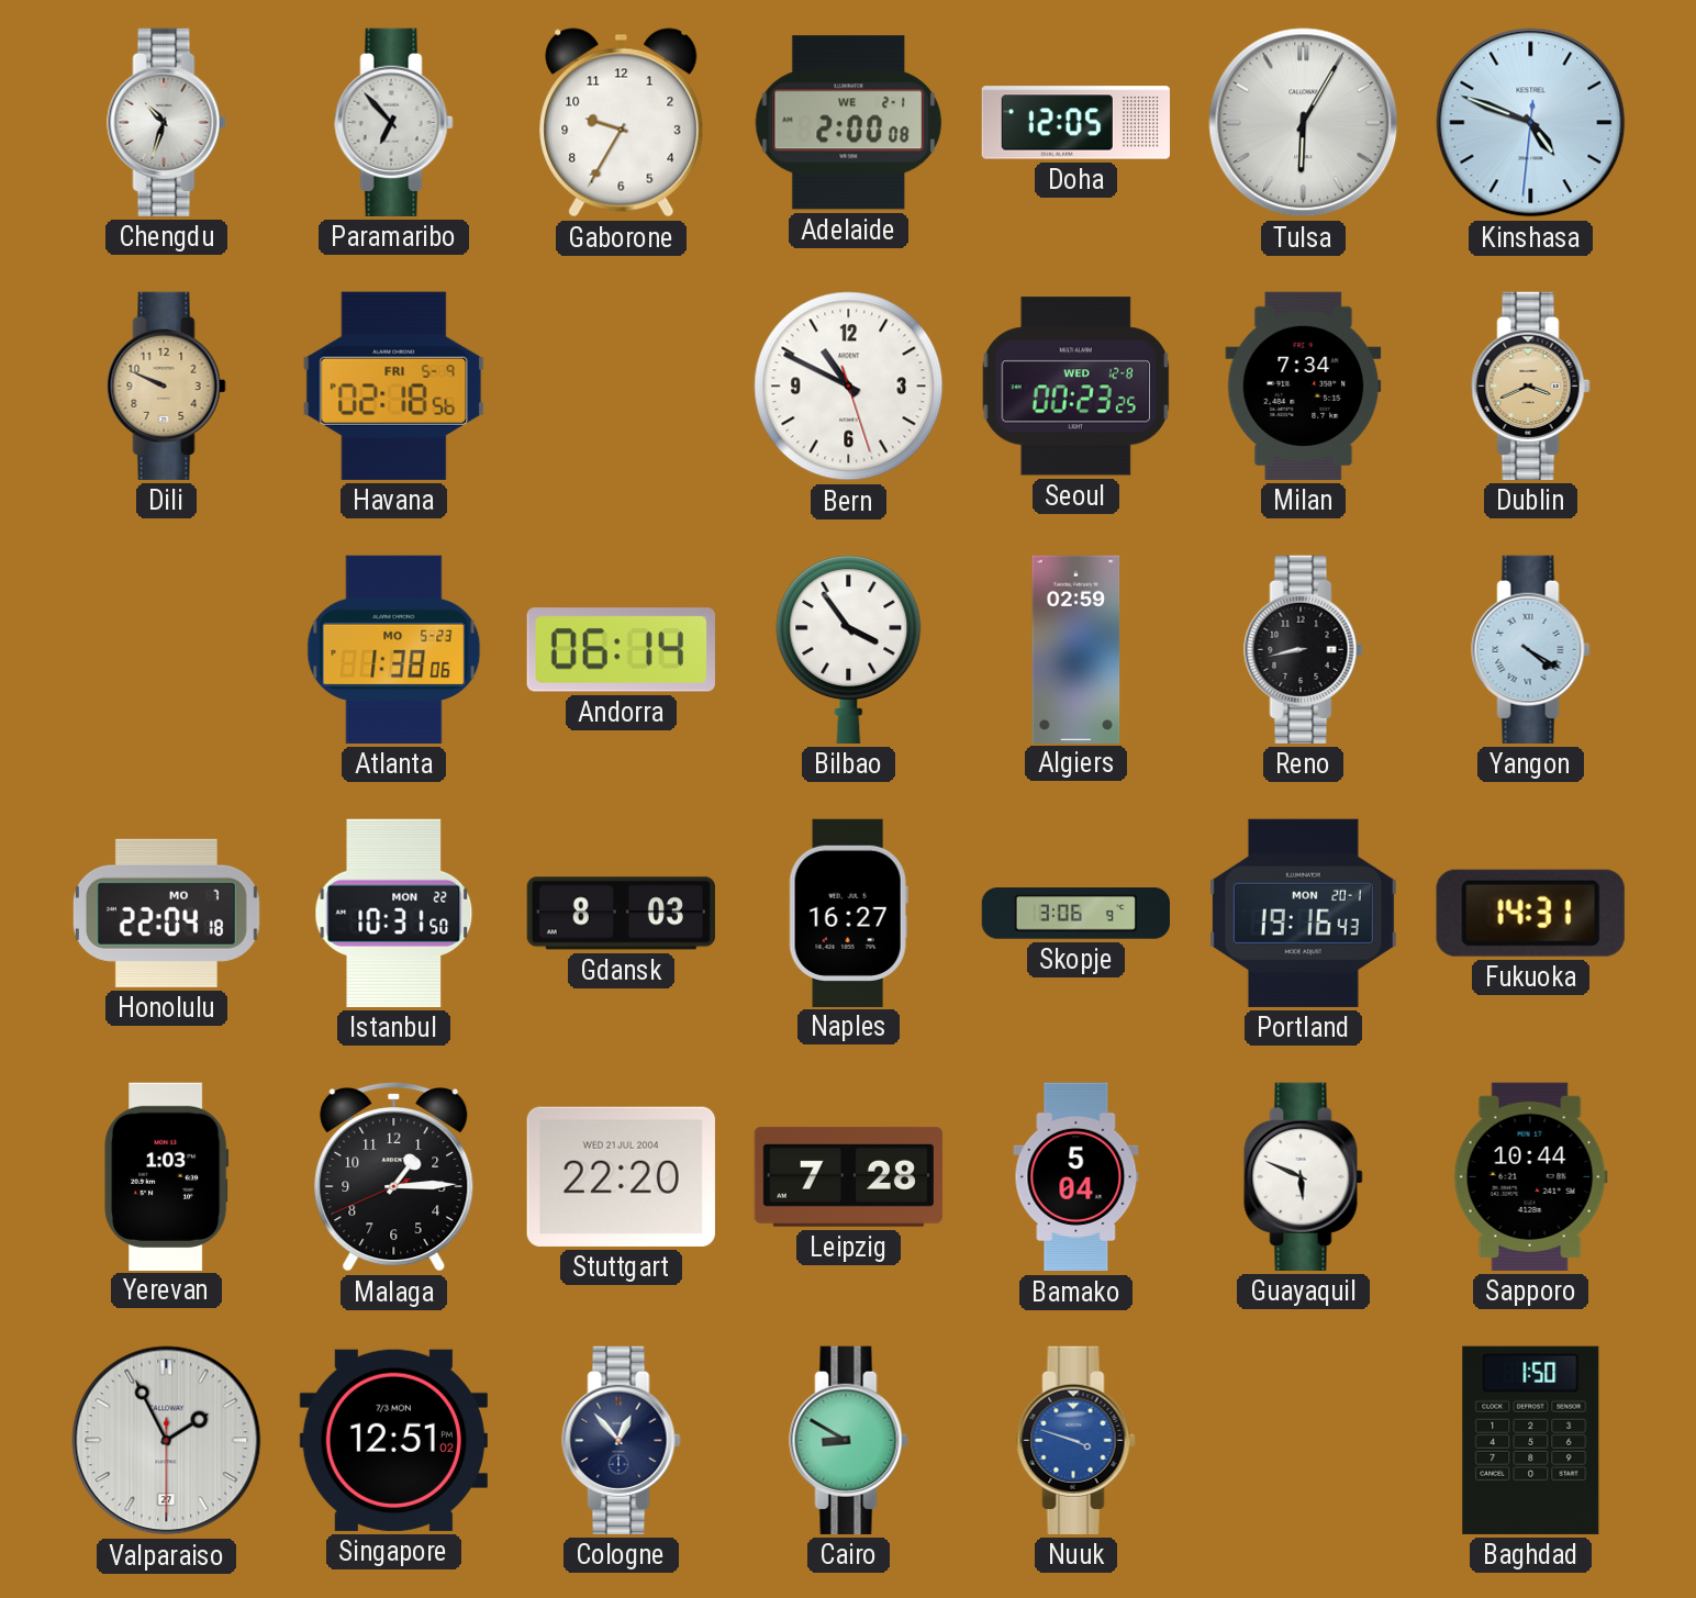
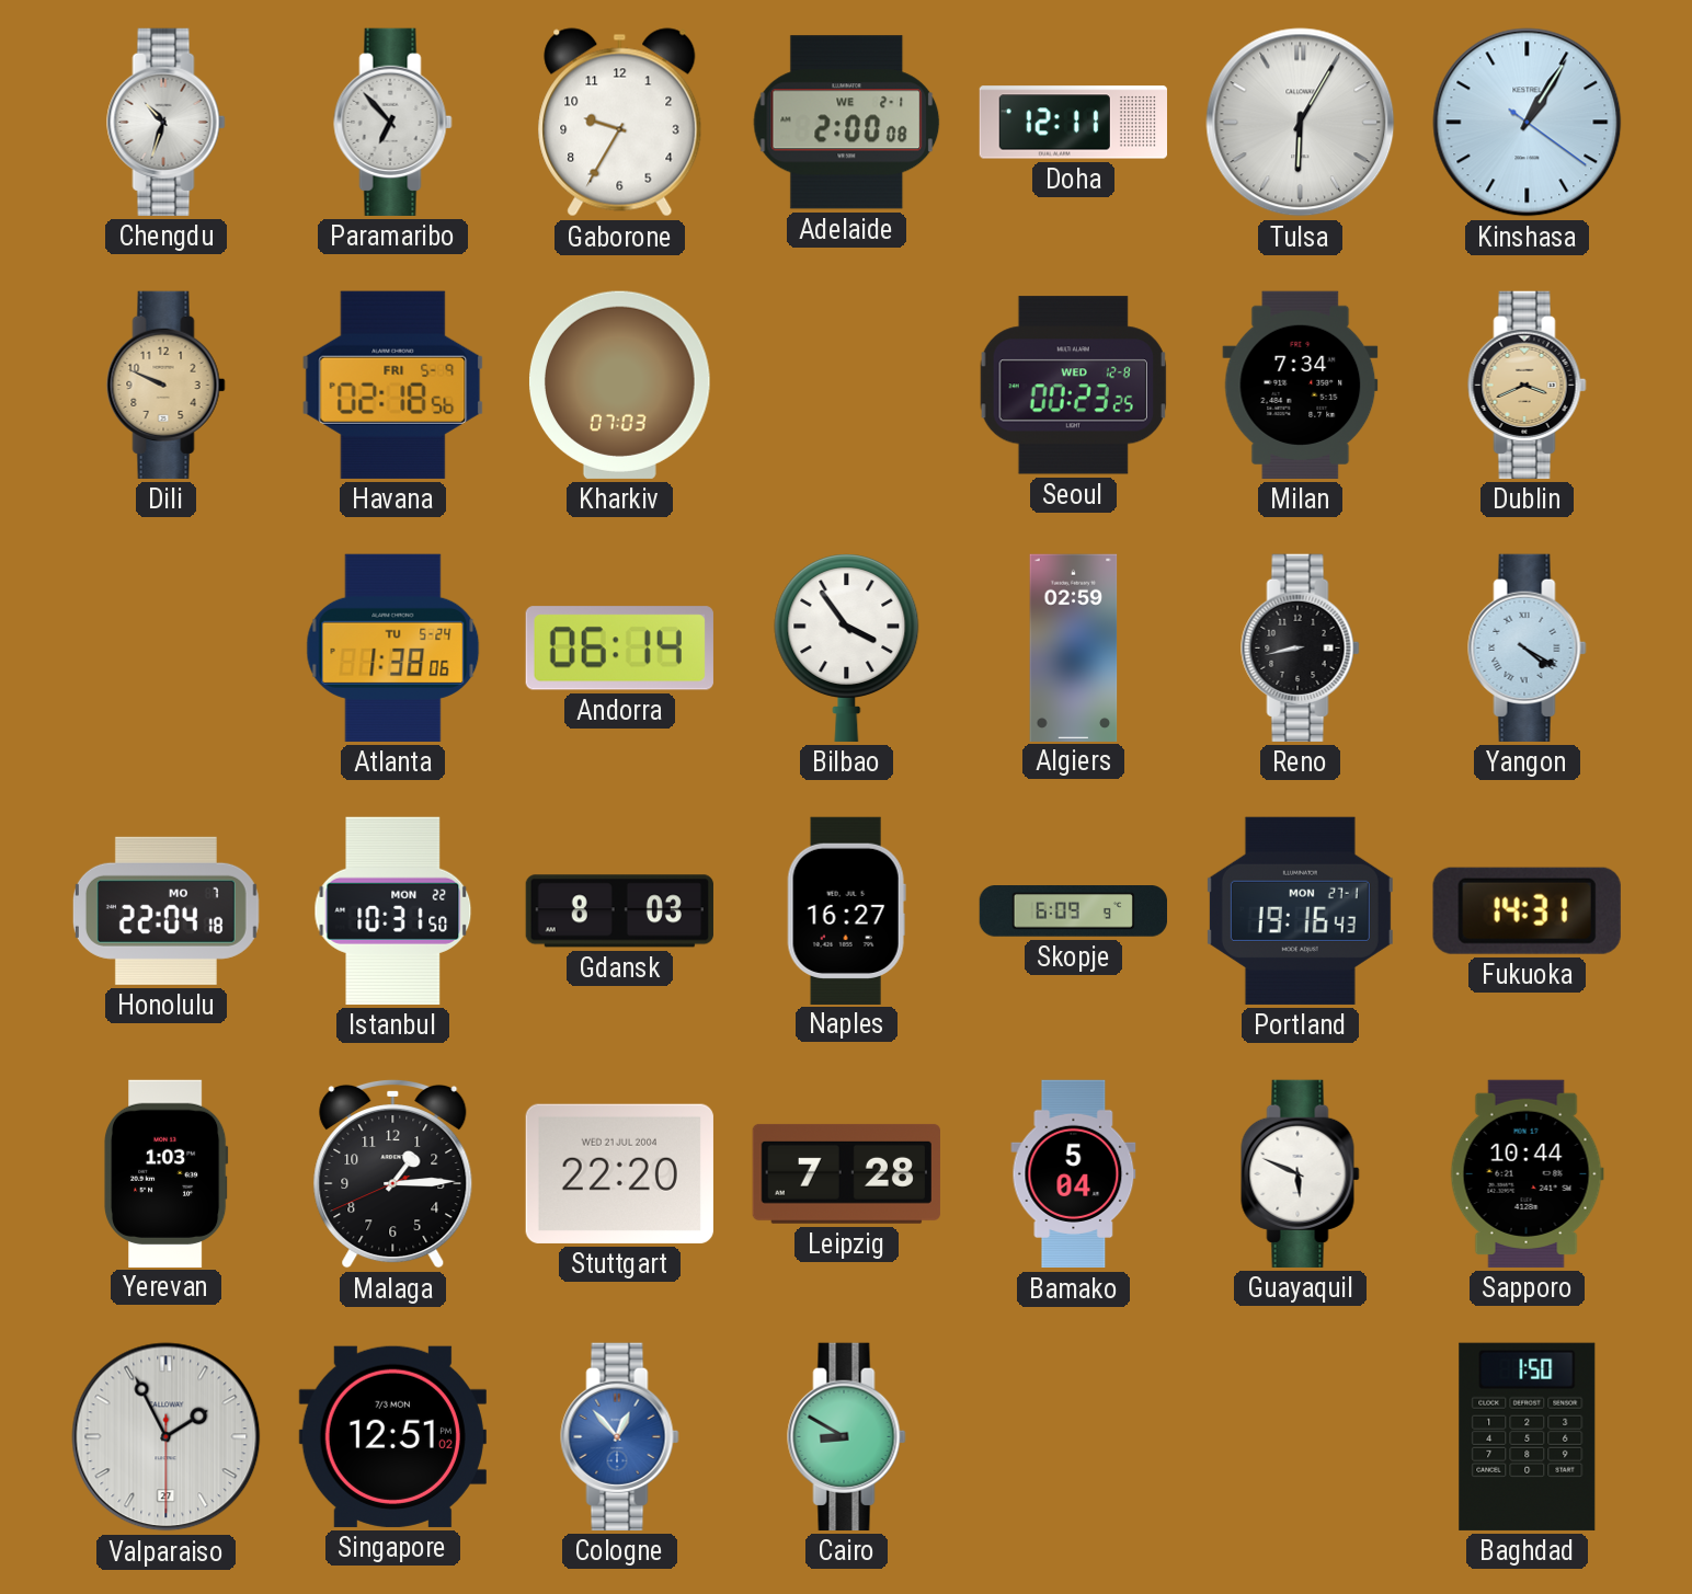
Doha: 12:05 -> 12:11 (1073, 123)
Kinshasa: 4:48 -> 1:05 (1528, 123)
Kharkiv: none -> 07:03 (620, 385)
Bern: 10:49 -> none (849, 387)
Atlanta date: MO 5-23 -> TU 5-24 (393, 647)
Skopje: 3:06 -> 6:09 (1073, 911)
Portland date: MON 20-1 -> MON 27-1 (1300, 910)
Cologne dial: navy -> blue (620, 1436)
Nuuk: 3:48 -> none (1076, 1440)
